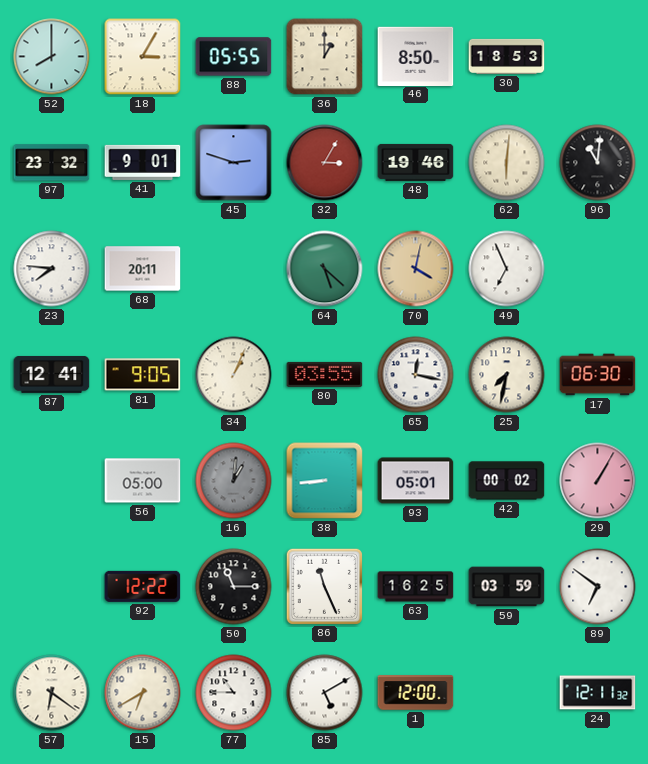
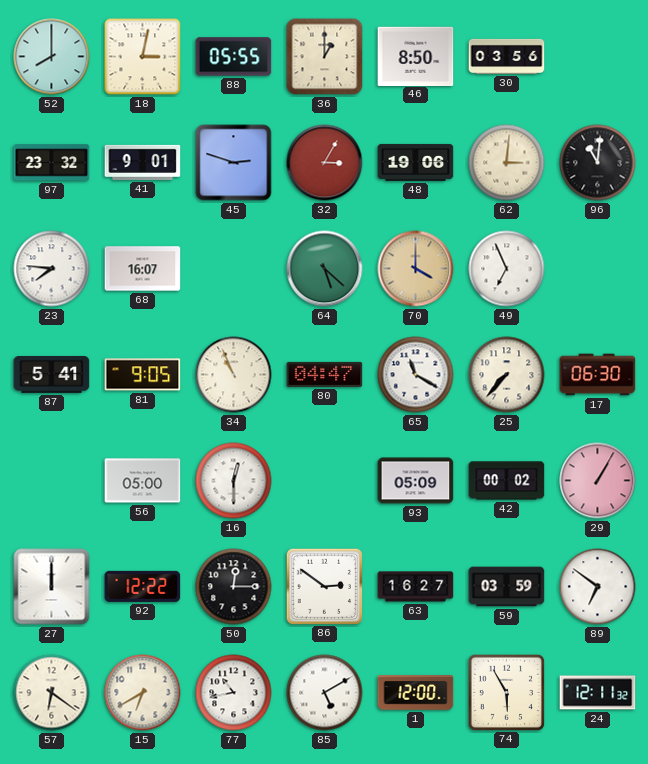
18: 3:05 -> 3:02 (143, 57)
30: 18:53 -> 03:56 (507, 56)
48: 19:46 -> 19:06 (416, 162)
62: 6:01 -> 3:01 (507, 163)
68: 20:11 -> 16:07 (143, 269)
70: 4:02 -> 4:00 (416, 269)
87: 12:41 -> 5:41 (52, 374)
34: 1:04 -> 10:56 (234, 375)
80: 03:55 -> 04:47 (325, 374)
65: 12:17 -> 11:20 (416, 375)
25: 7:32 -> 7:37 (507, 375)
16: 1:01 -> 12:30 (234, 481)
16 dial: grey -> white (234, 481)
38: 8:44 -> none (325, 481)
93: 05:01 -> 05:09 (416, 481)
27: none -> 12:00 (52, 587)
50: 11:15 -> 12:15 (234, 587)
86: 11:26 -> 2:51 (324, 586)
63: 16:25 -> 16:27 (416, 587)
77: 10:45 -> 10:43 (234, 693)
74: none -> 5:55 (506, 692)
